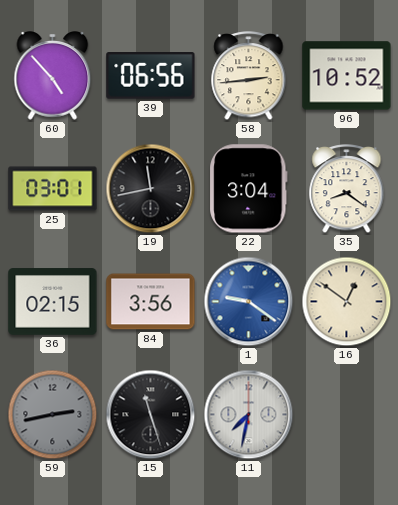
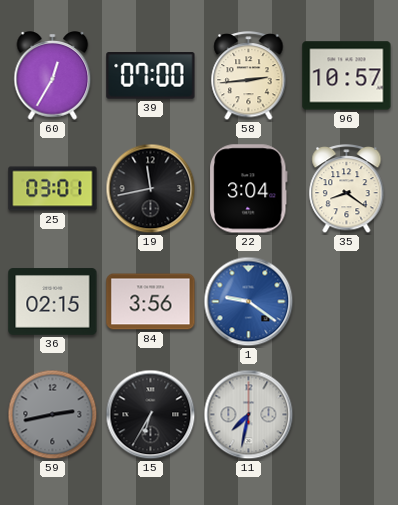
60: 4:53 -> 12:35 (53, 76)
39: 06:56 -> 07:00 (151, 76)
96: 10:52 -> 10:57 (347, 76)
16: 12:51 -> none (347, 302)
15: 11:27 -> 6:35 (151, 415)
